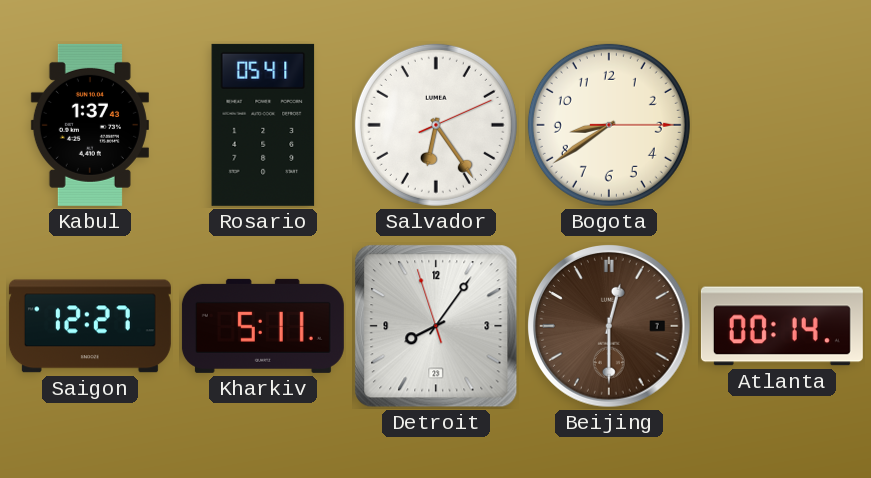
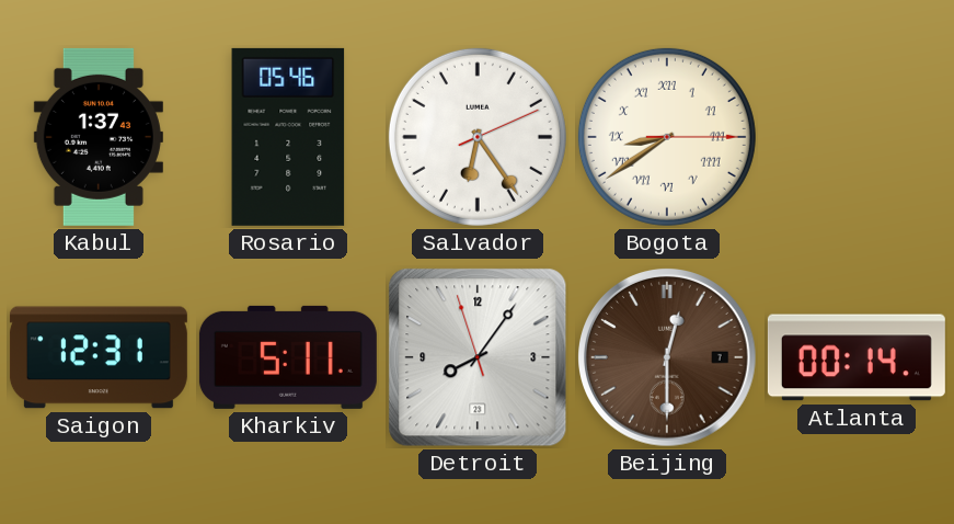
Rosario: 05:41 -> 05:46 (288, 137)
Bogota numerals: Arabic -> Roman (667, 137)
Saigon: 12:27 -> 12:31 (99, 357)
